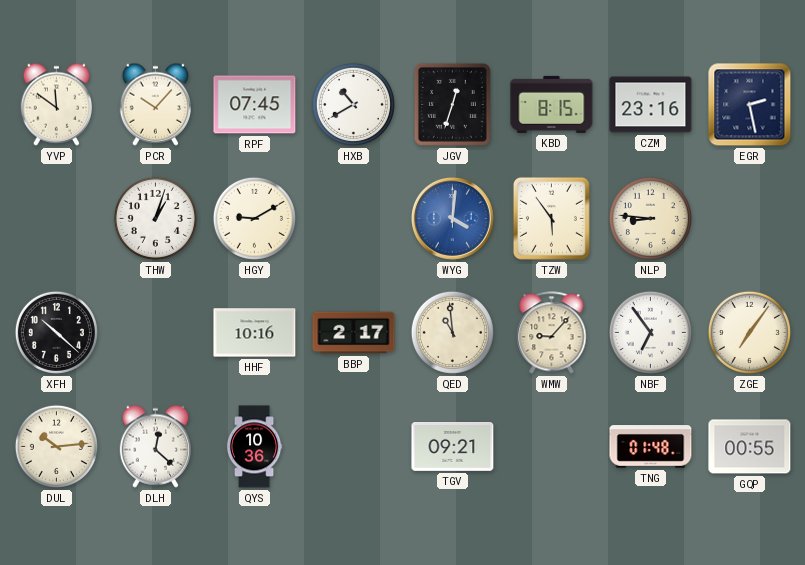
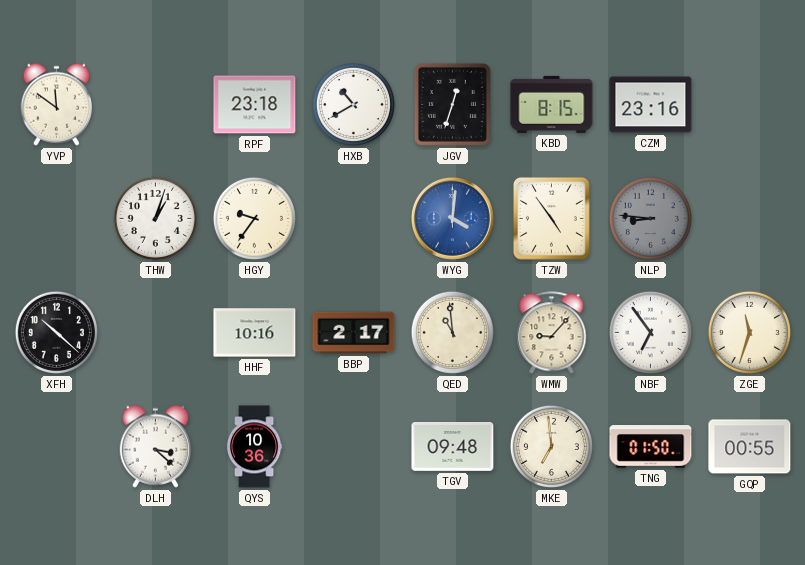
PCR: 10:07 -> none (155, 104)
RPF: 07:45 -> 23:18 (255, 105)
EGR: 2:28 -> none (750, 105)
HGY: 9:10 -> 9:36 (254, 218)
TZW: 5:54 -> 4:54 (551, 218)
NLP dial: cream -> grey (650, 218)
ZGE: 7:06 -> 11:33 (749, 332)
DUL: 10:14 -> none (56, 446)
DLH: 12:22 -> 3:22 (155, 446)
TGV: 09:21 -> 09:48 (453, 447)
MKE: none -> 6:59 (551, 446)
TNG: 01:48 -> 01:50 (651, 447)
